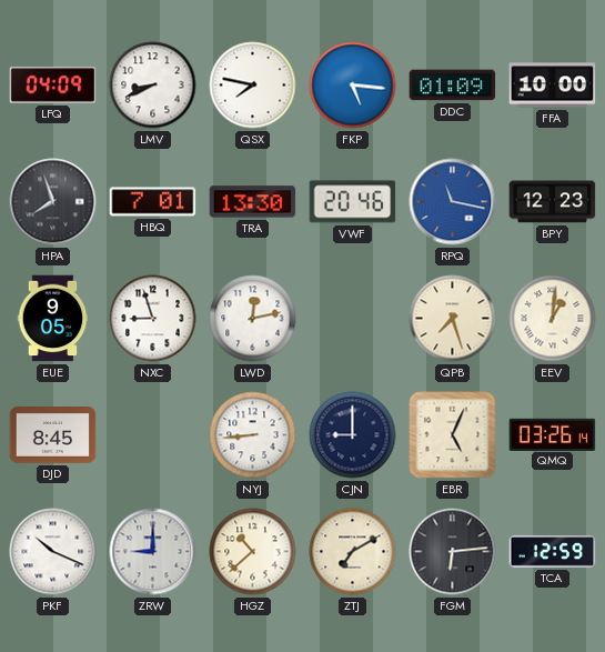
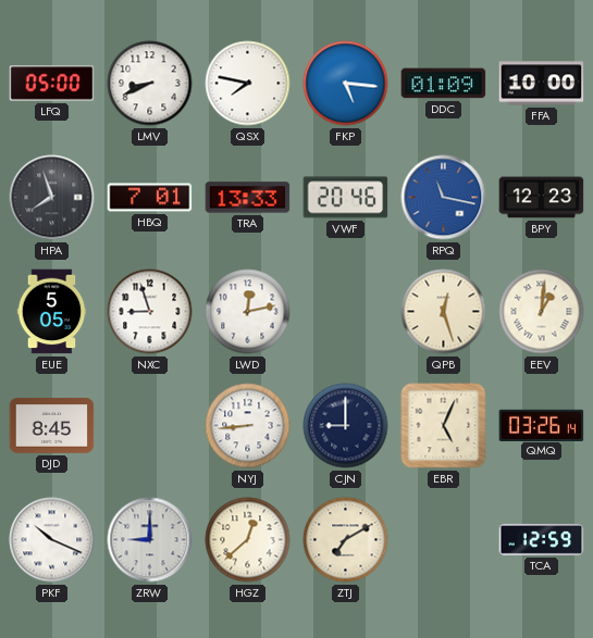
LFQ: 04:09 -> 05:00 (52, 84)
TRA: 13:30 -> 13:33 (248, 198)
EUE: 9:05 -> 5:05 (52, 312)
QPB: 7:27 -> 12:27 (444, 312)
HGZ: 10:38 -> 12:38 (248, 540)
FGM: 6:14 -> none (453, 552)
